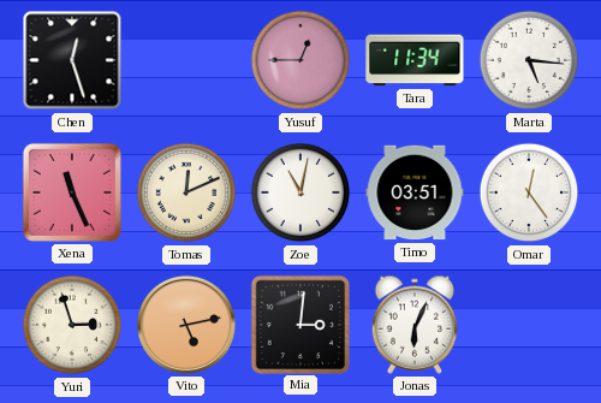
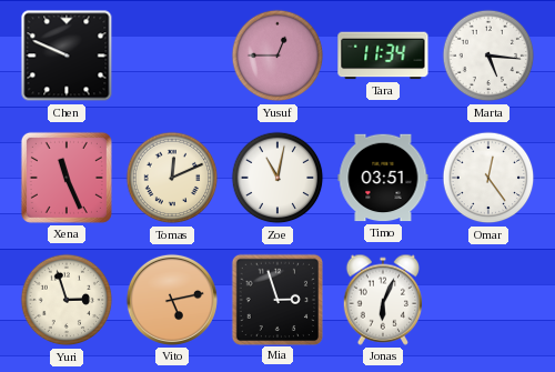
Chen: 12:27 -> 9:49 (67, 56)
Mia: 3:01 -> 2:57 (276, 299)
